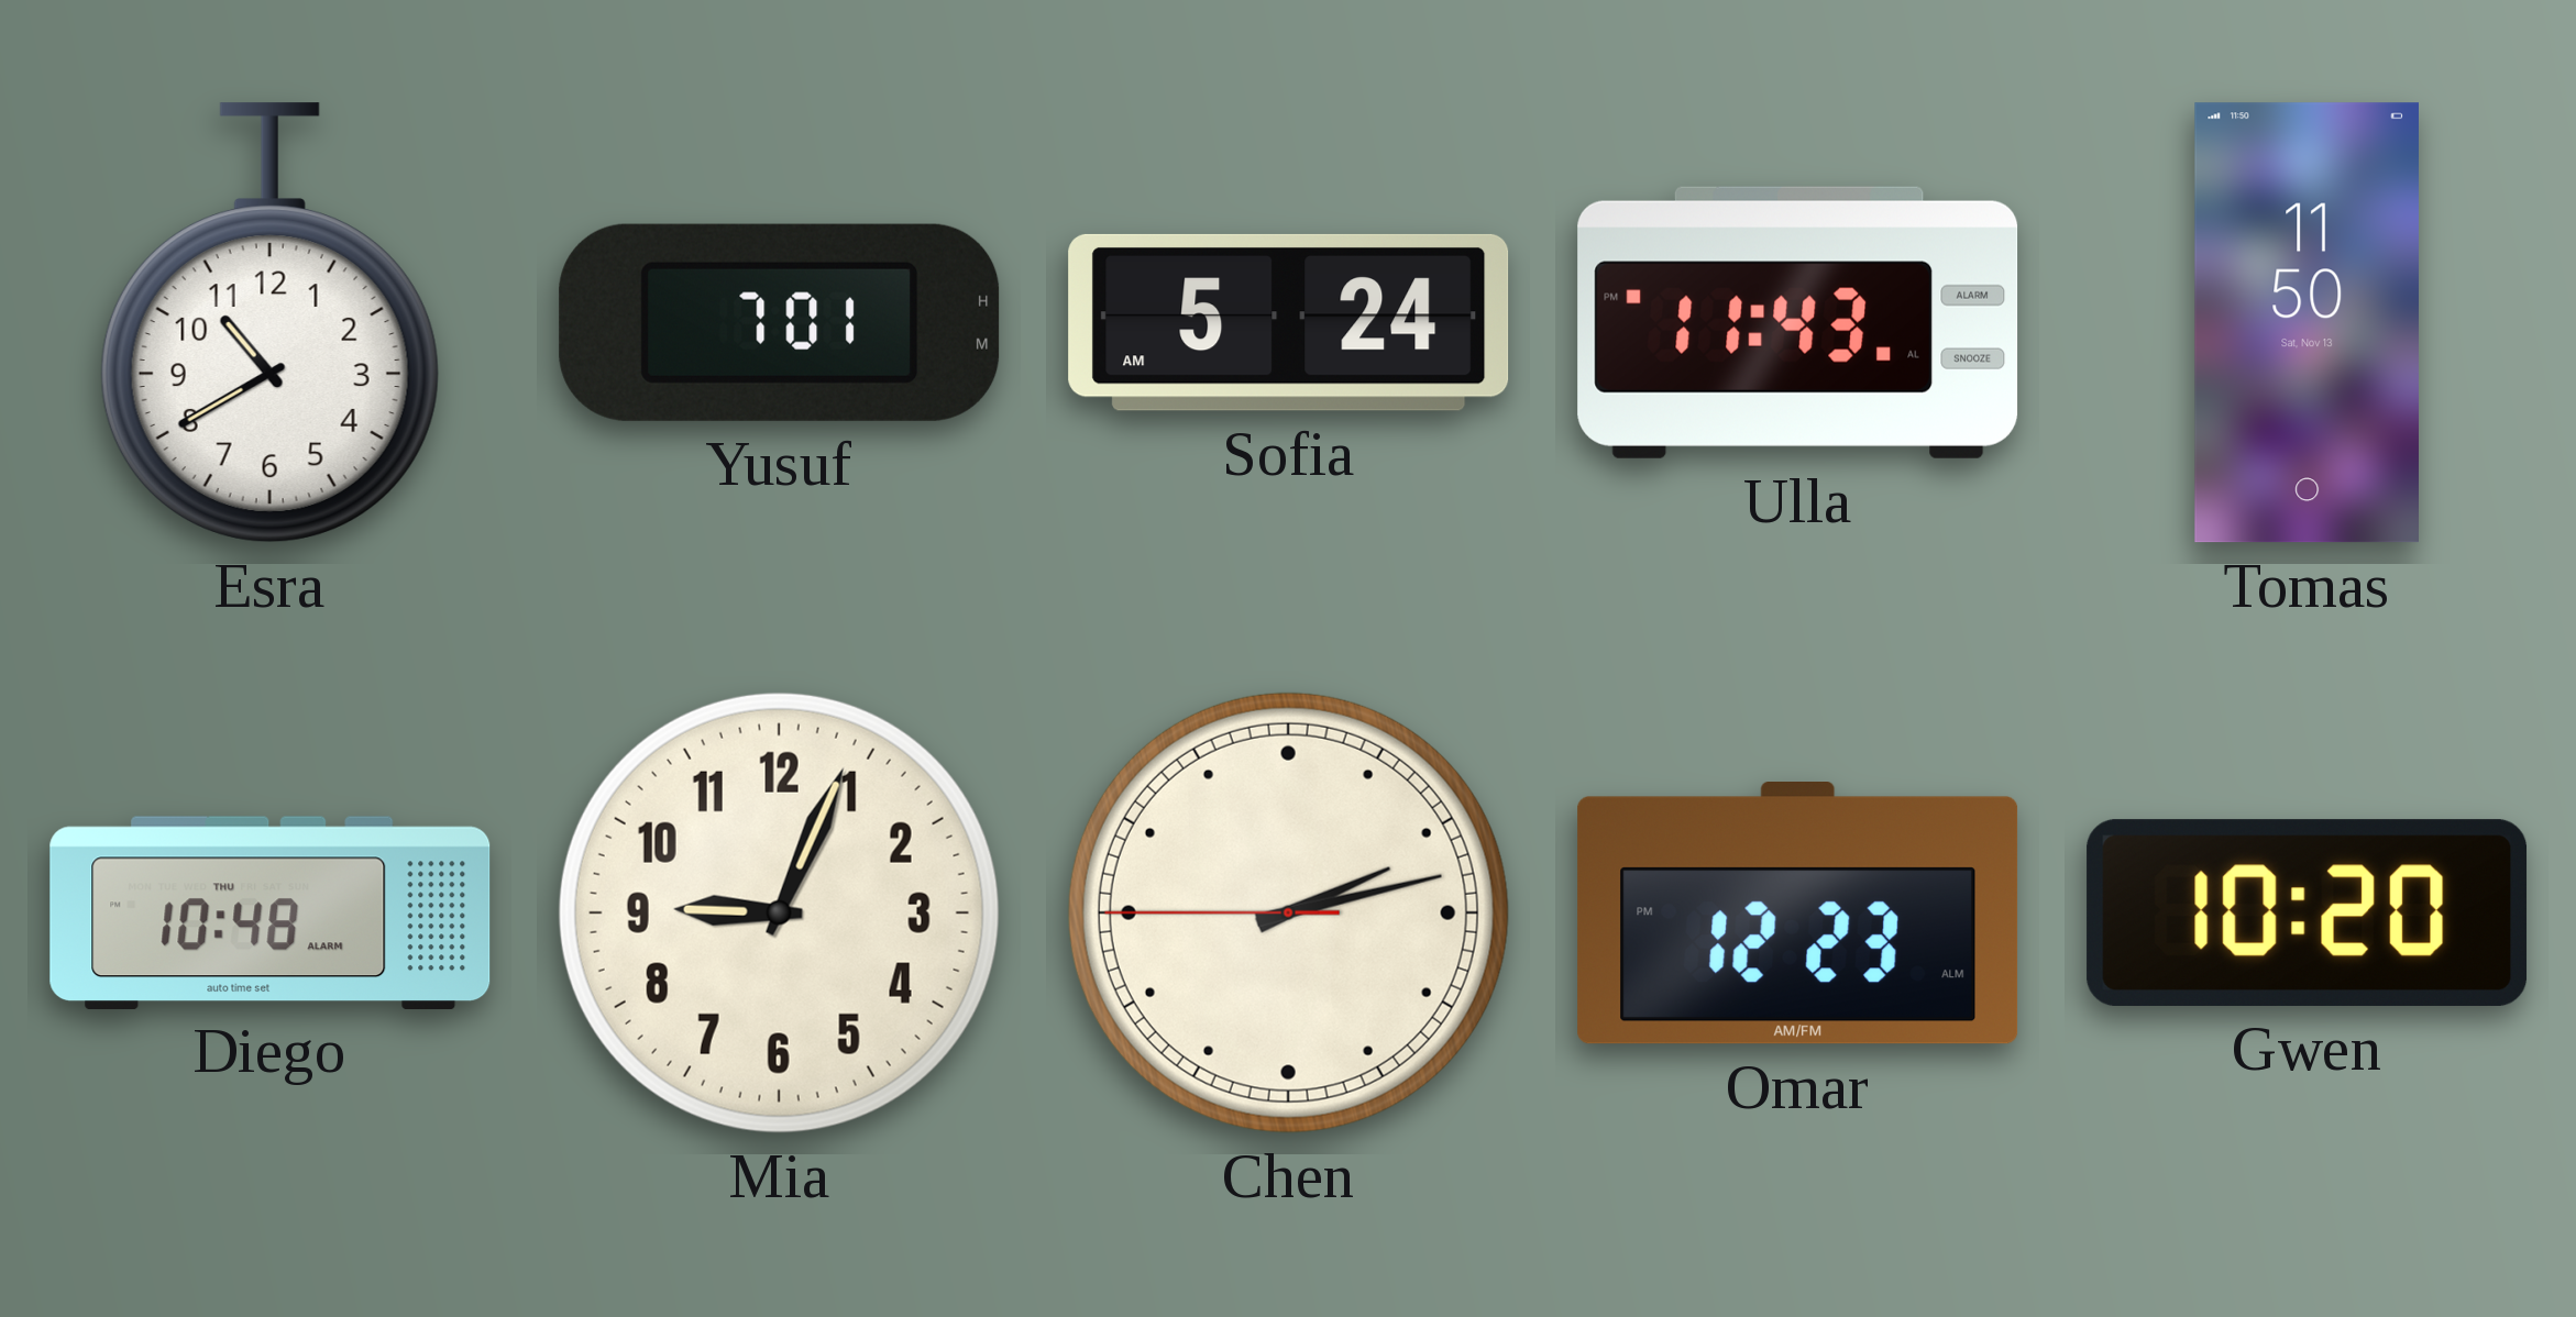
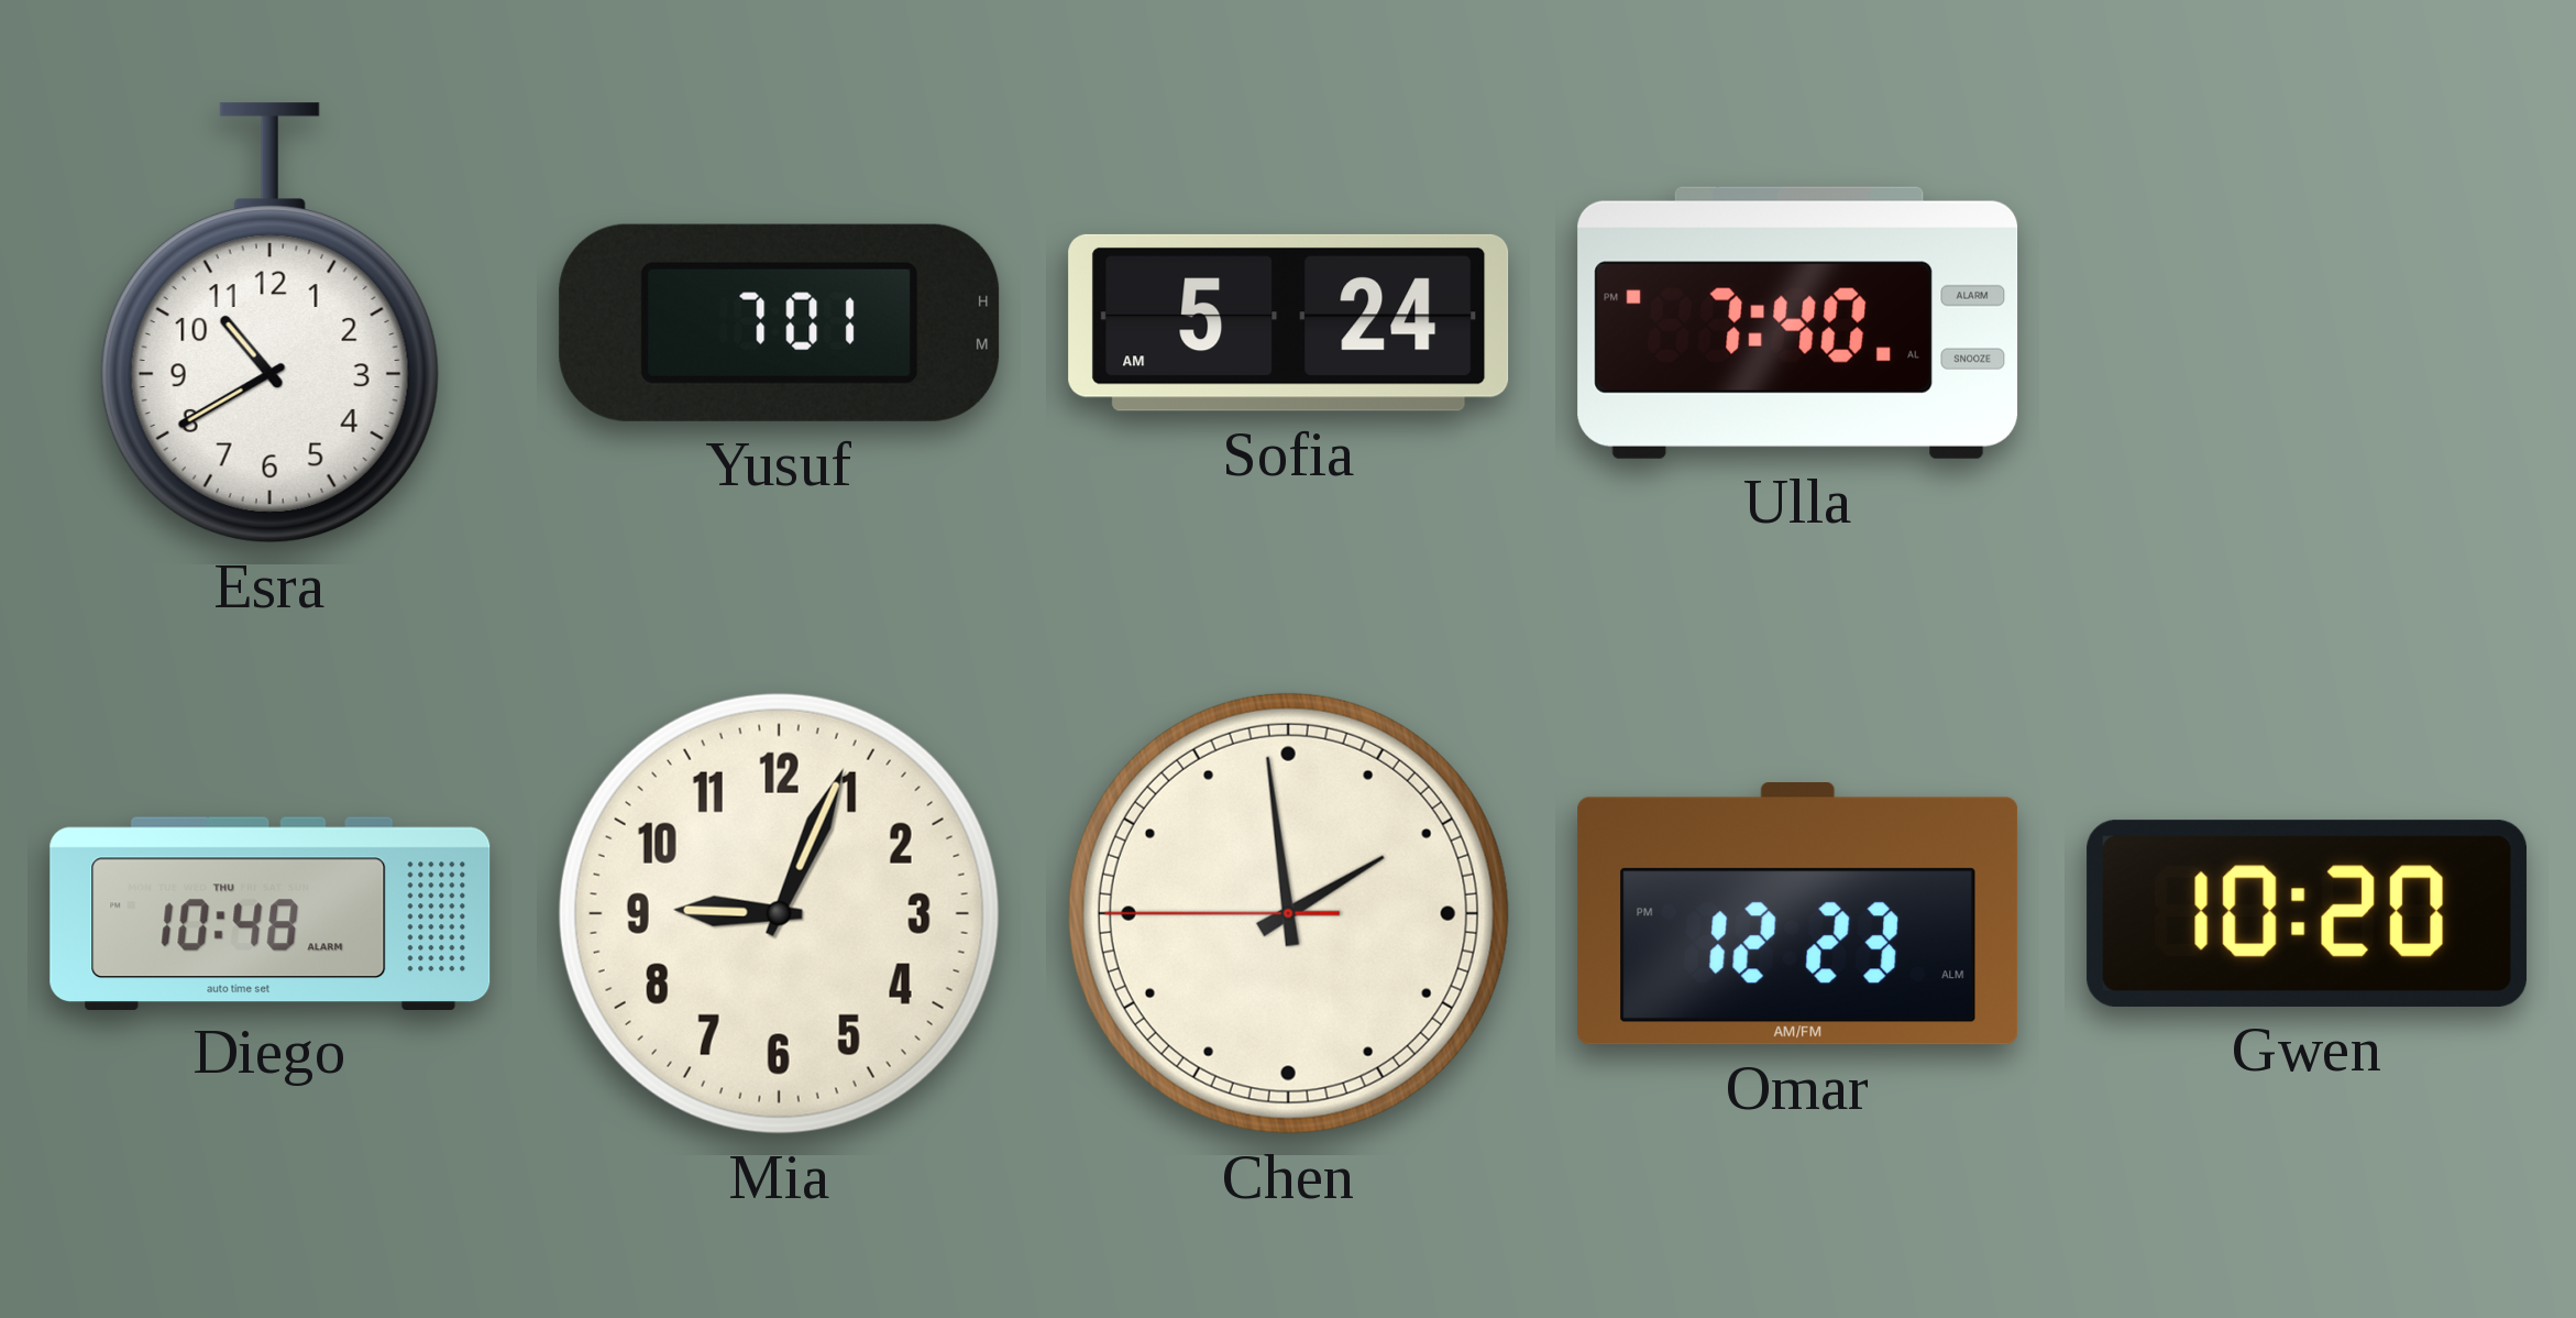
Ulla: 11:43 -> 7:40 (1798, 322)
Tomas: 11:50 -> none (2307, 323)
Chen: 2:12 -> 1:58 (1288, 913)
